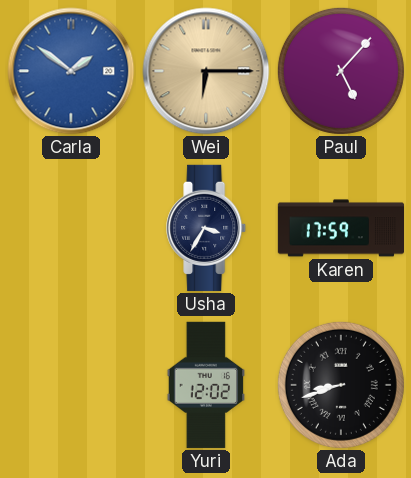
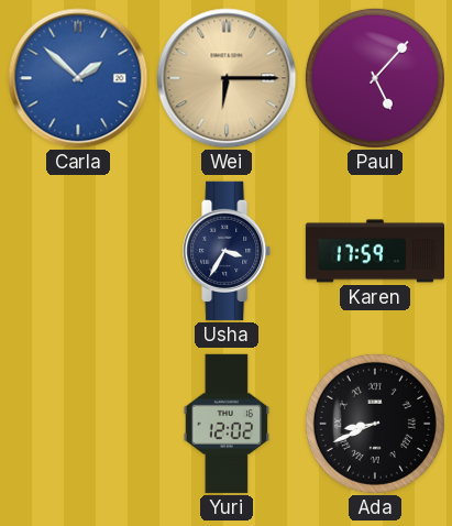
Carla: 1:51 -> 1:52 (78, 78)
Ada: 8:42 -> 8:41 (375, 424)
